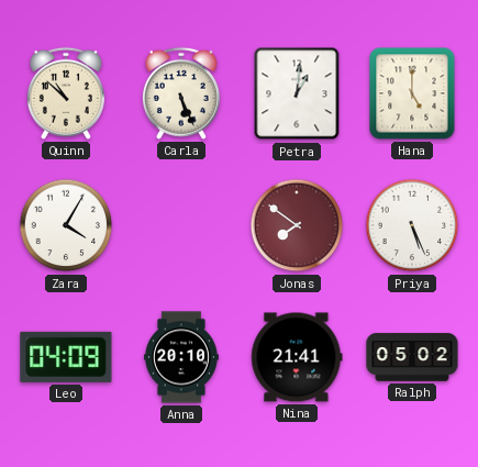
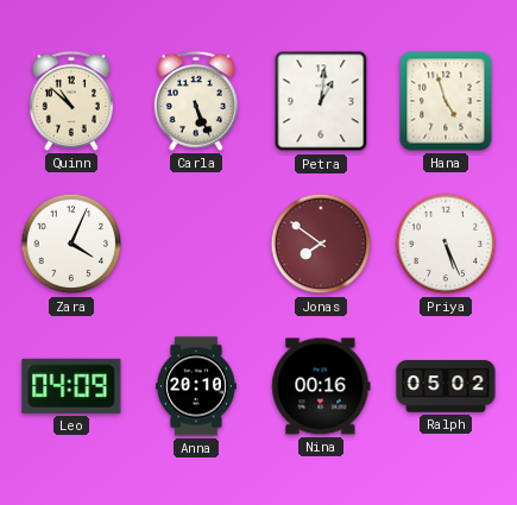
Hana: 5:00 -> 4:57 (446, 101)
Zara: 4:05 -> 4:04 (71, 244)
Nina: 21:41 -> 00:16 (321, 386)
